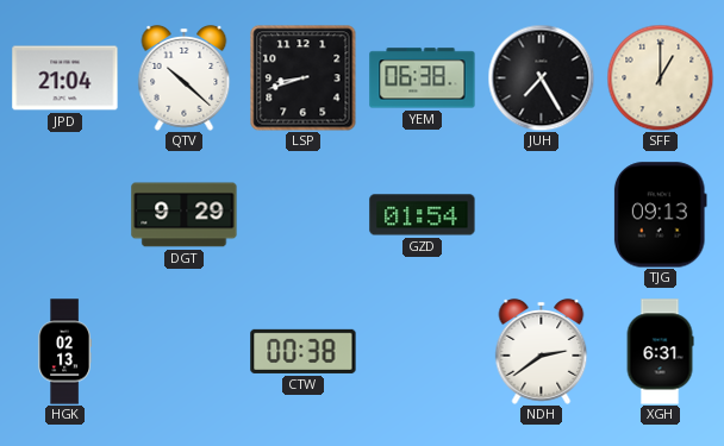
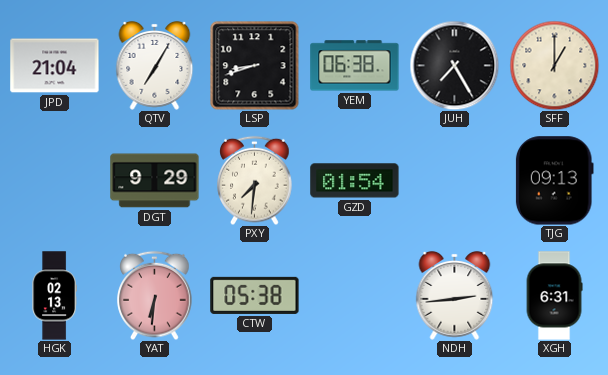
QTV: 10:22 -> 7:05 (155, 65)
PXY: none -> 7:31 (255, 180)
YAT: none -> 6:31 (155, 295)
CTW: 00:38 -> 05:38 (255, 295)
NDH: 2:39 -> 2:44 (455, 295)
